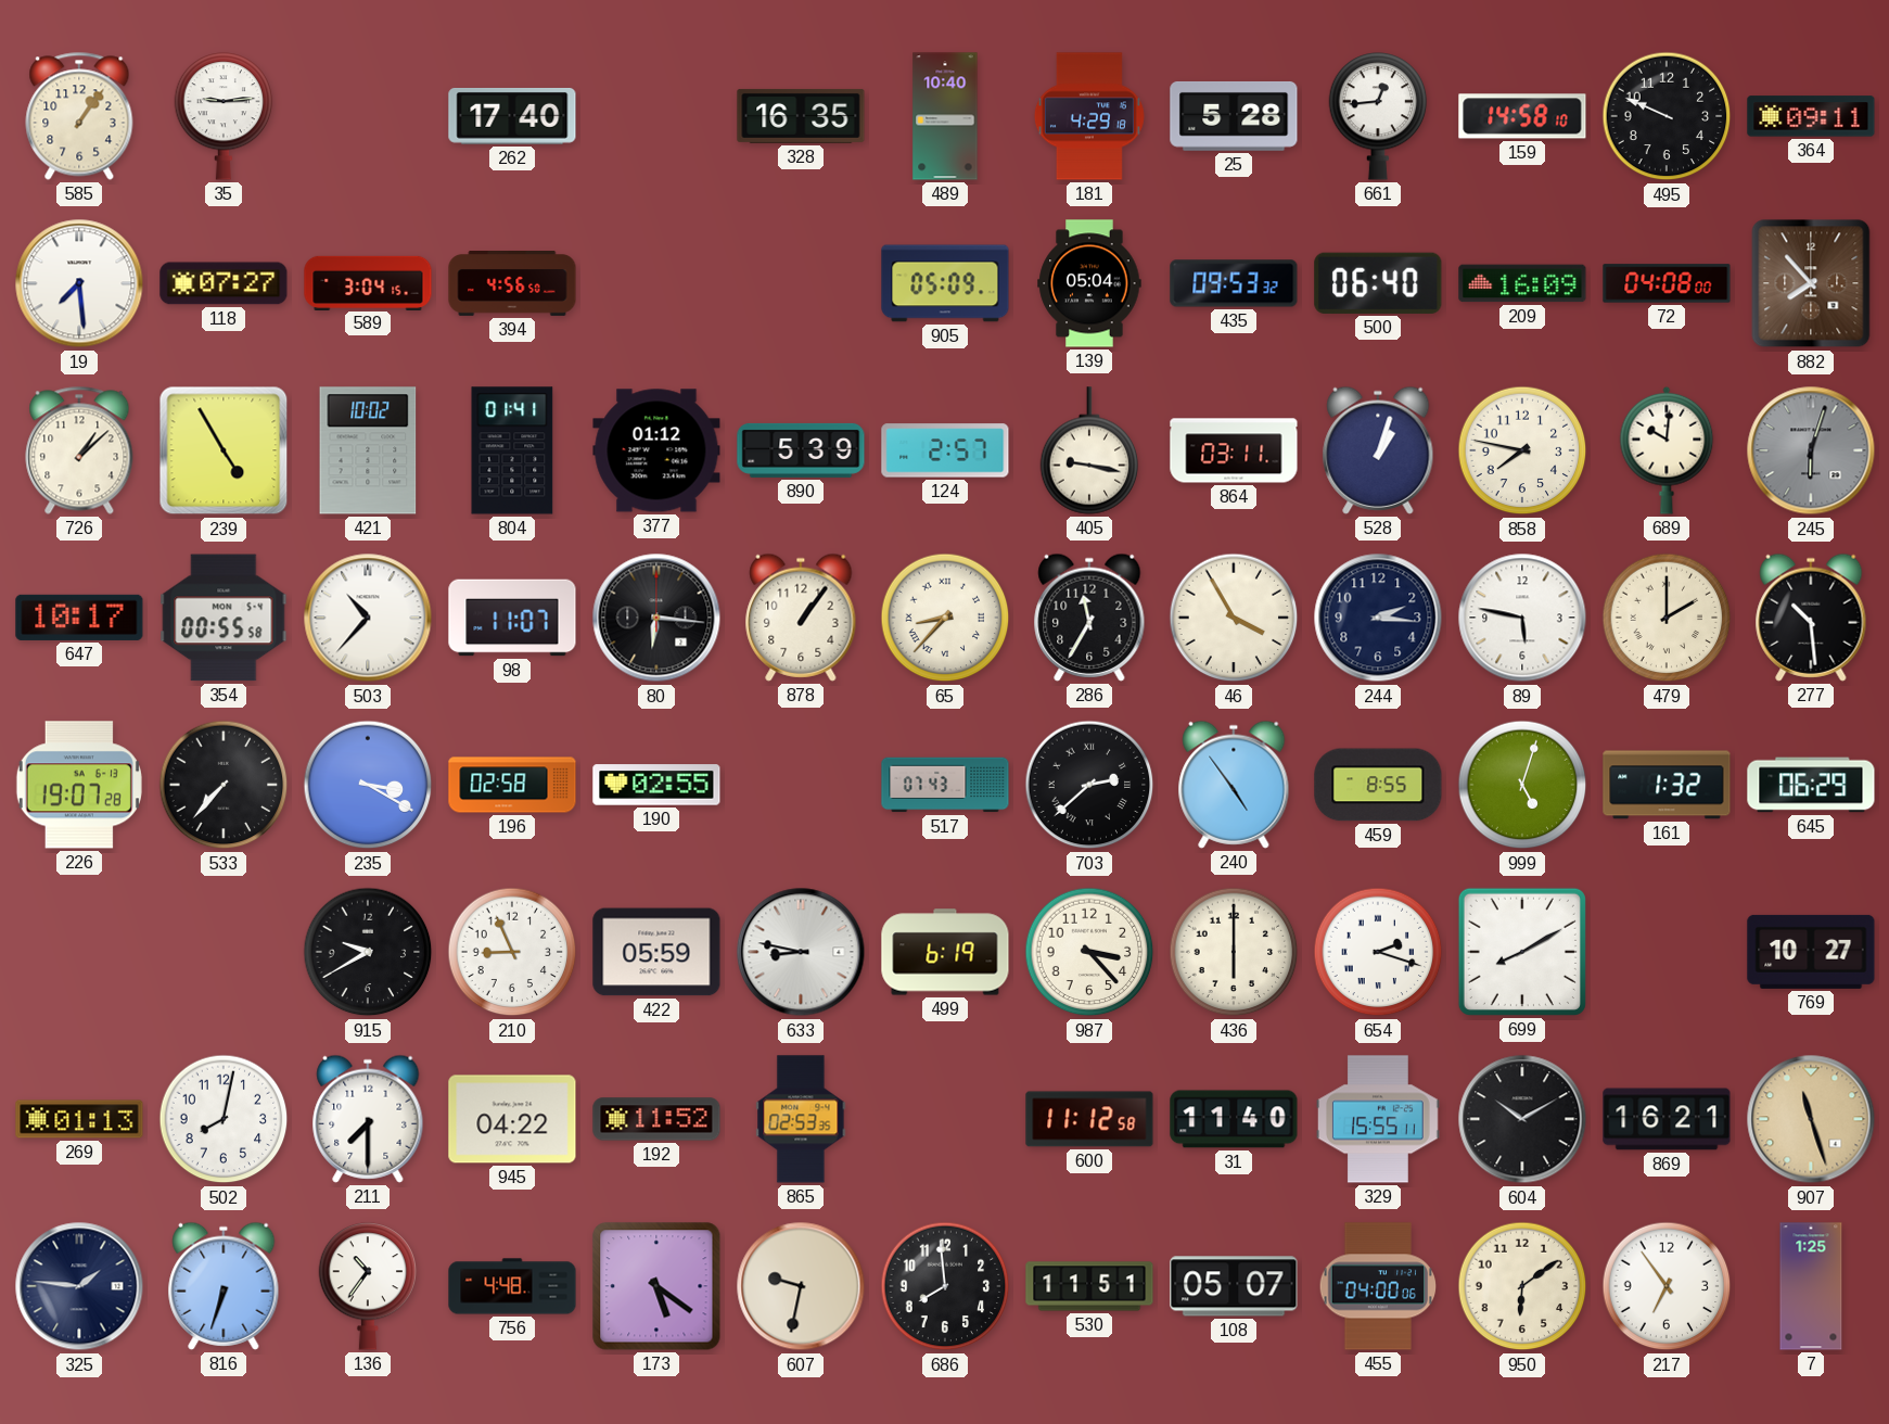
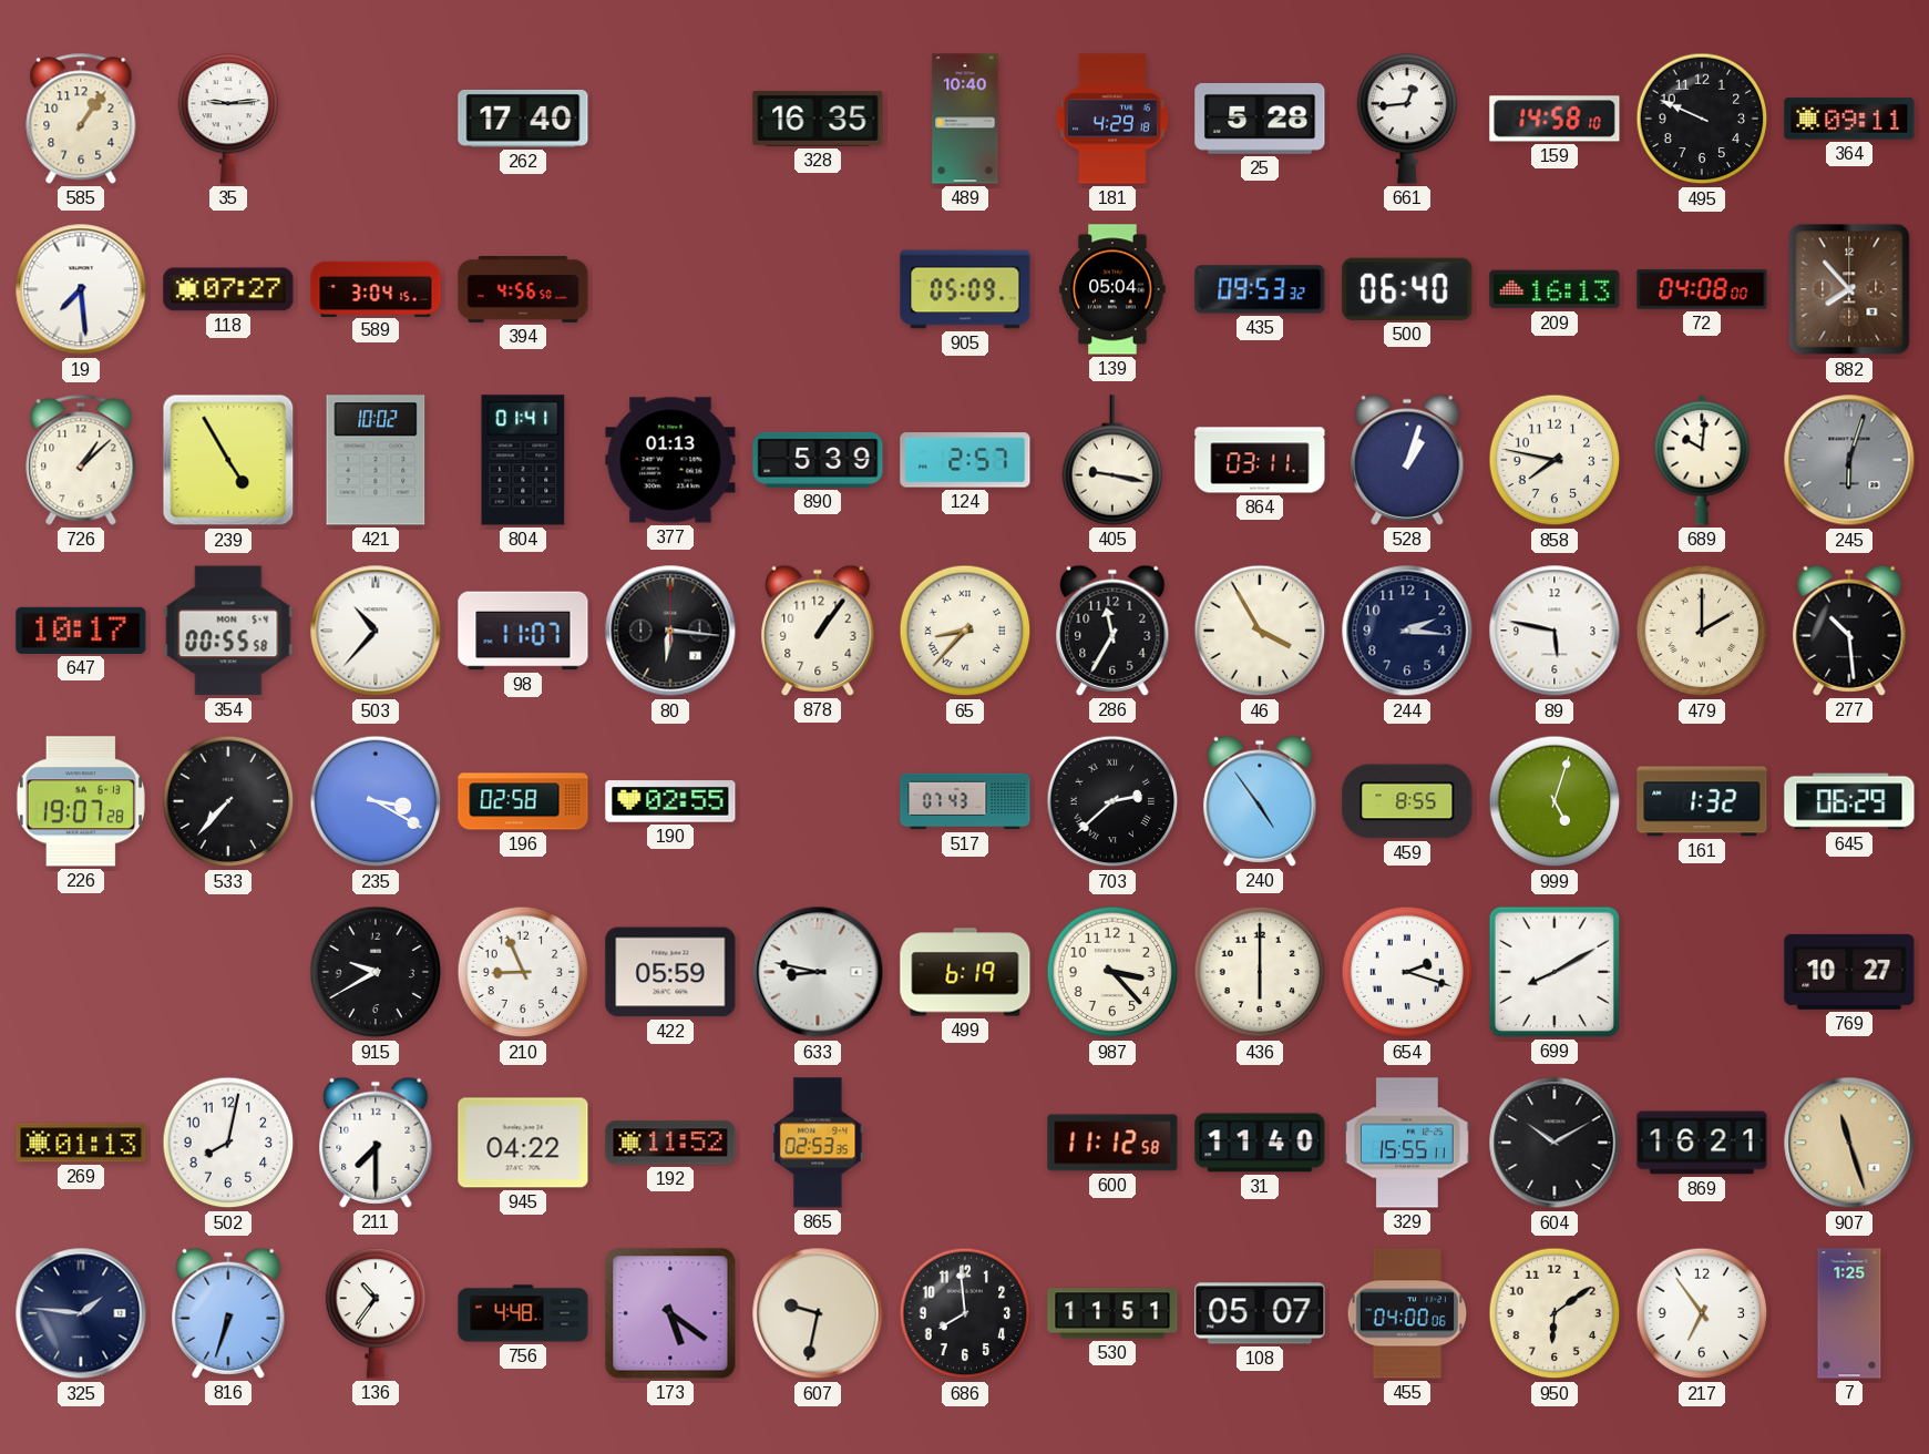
209: 16:09 -> 16:13 (1555, 289)
377: 01:12 -> 01:13 (670, 460)
